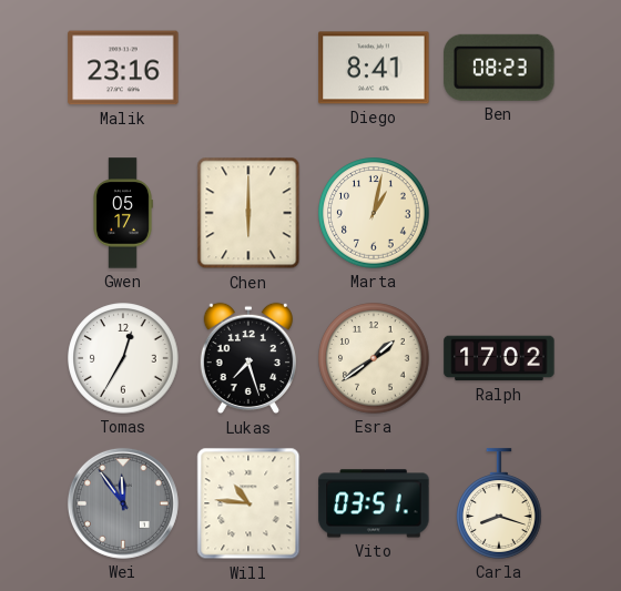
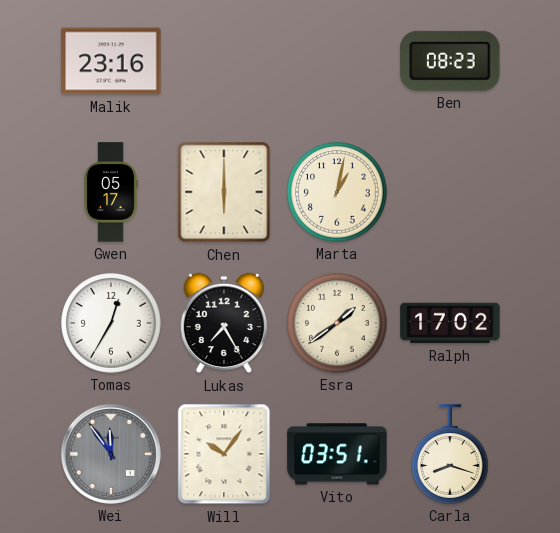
Diego: 8:41 -> none (374, 68)
Lukas: 7:27 -> 7:25 (224, 323)
Will: 10:46 -> 10:06 (224, 454)
